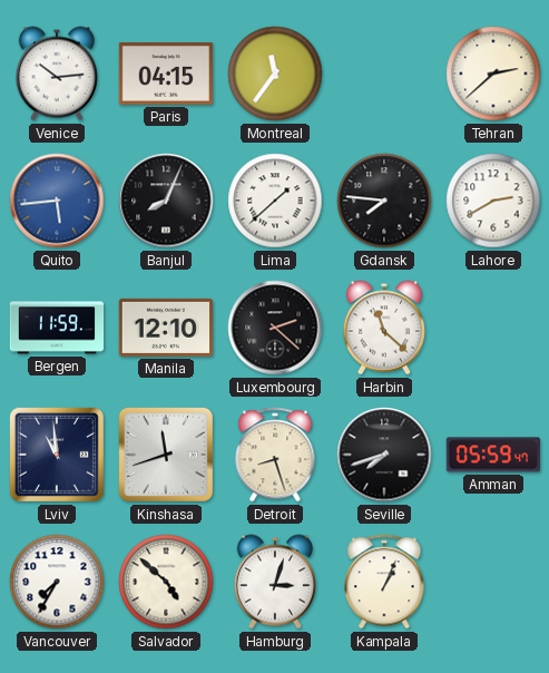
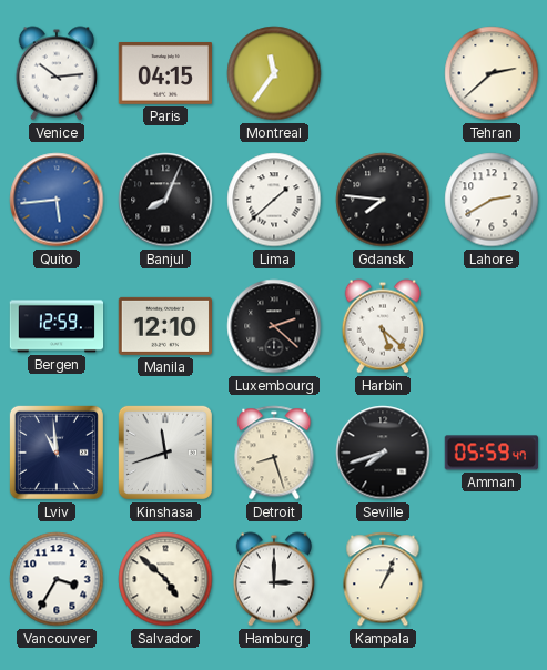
Bergen: 11:59 -> 12:59 (57, 326)
Harbin: 11:22 -> 5:22 (382, 326)
Vancouver: 7:35 -> 3:35 (57, 579)
Hamburg: 3:03 -> 3:00 (273, 579)
